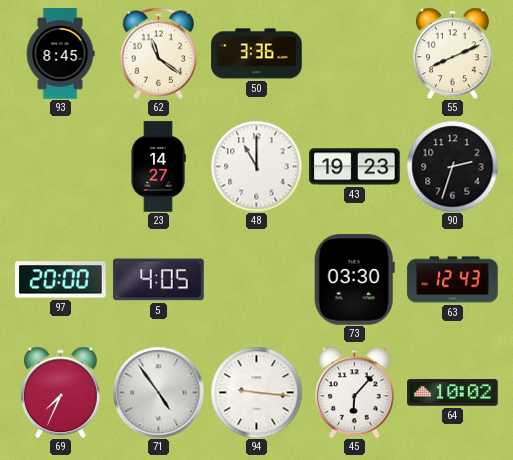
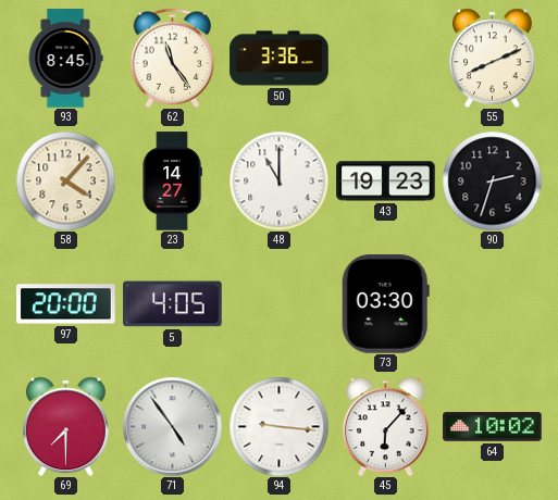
62: 11:21 -> 11:24 (173, 58)
58: none -> 4:07 (65, 180)
63: 12:43 -> none (453, 280)
69: 7:34 -> 7:30 (65, 426)
